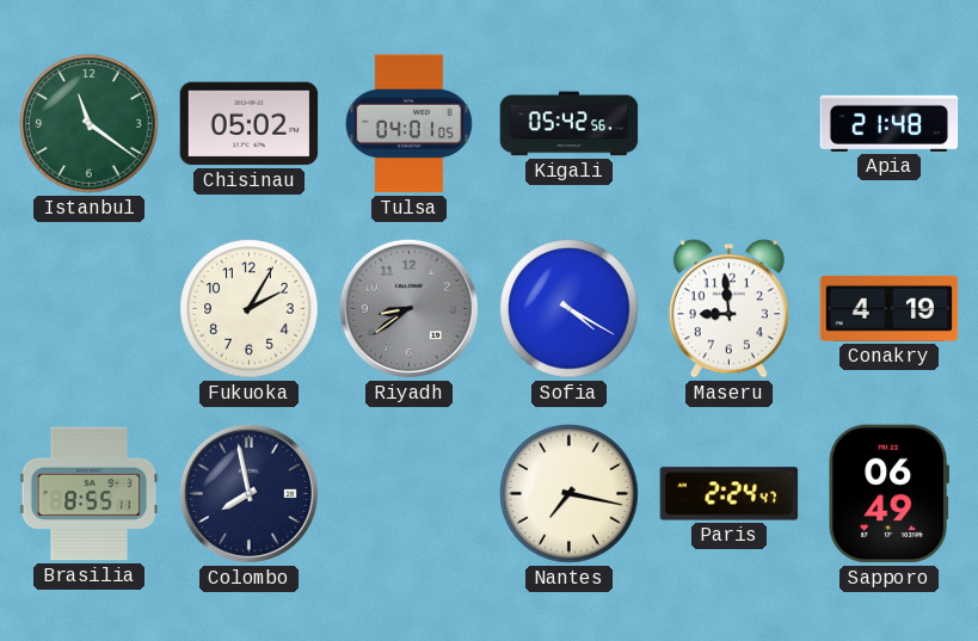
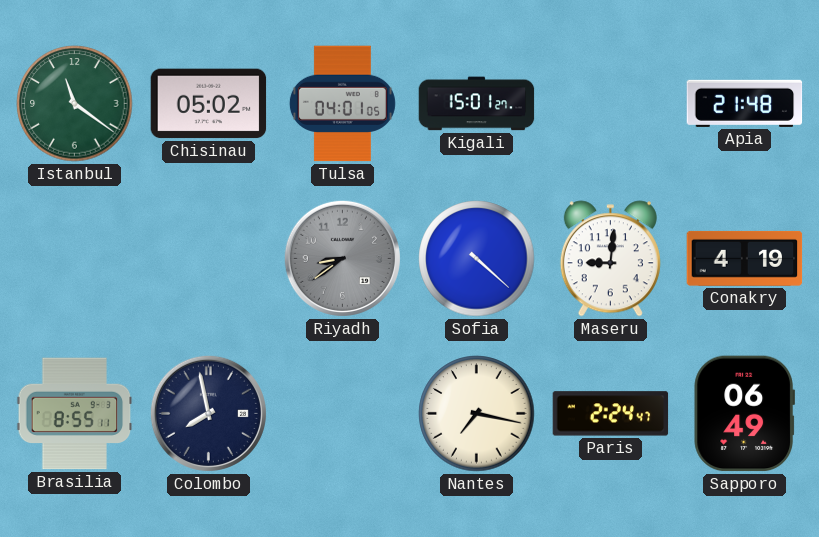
Kigali: 05:42 -> 15:01 (477, 104)
Fukuoka: 2:05 -> none (250, 309)
Sofia: 4:20 -> 4:22 (477, 259)
Maseru: 8:59 -> 9:01 (610, 259)
